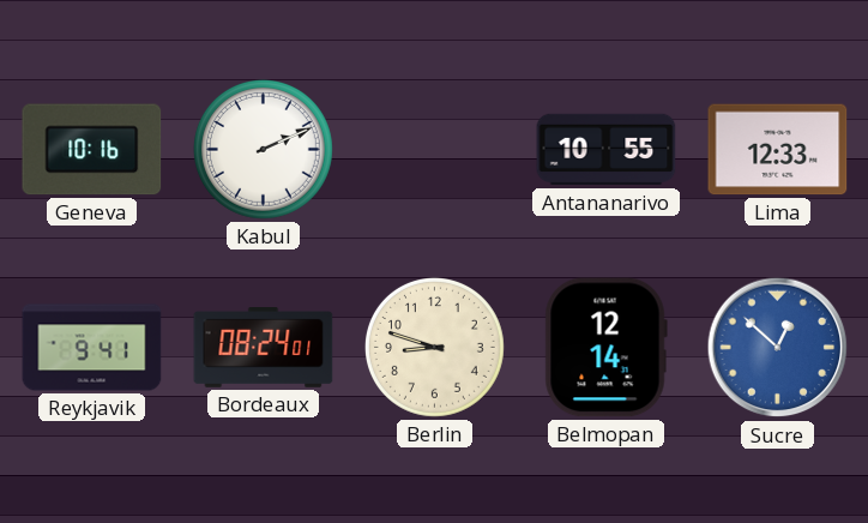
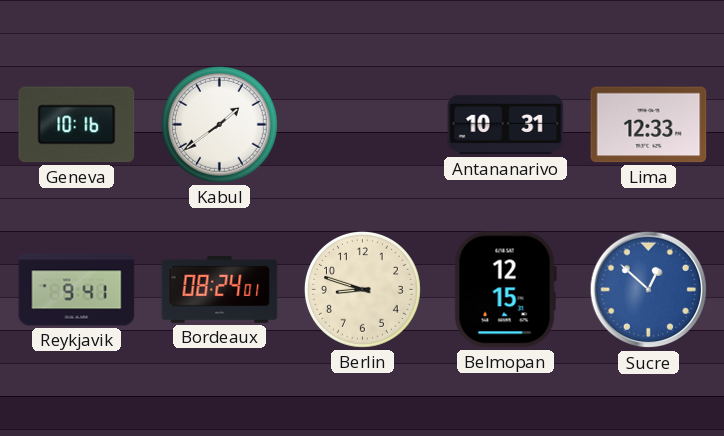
Kabul: 2:11 -> 1:39 (219, 124)
Antananarivo: 10:55 -> 10:31 (506, 125)
Belmopan: 12:14 -> 12:15 (505, 290)
